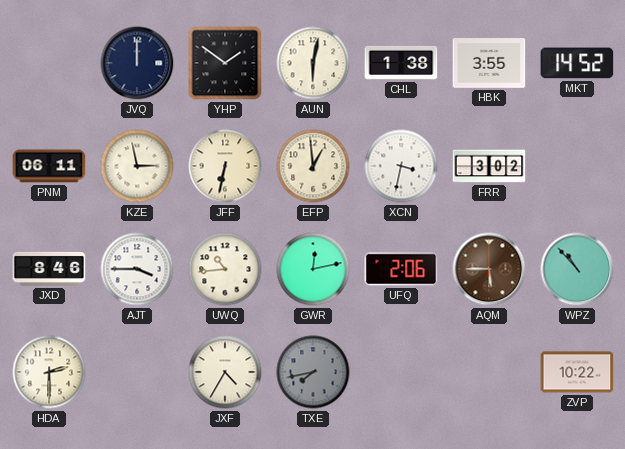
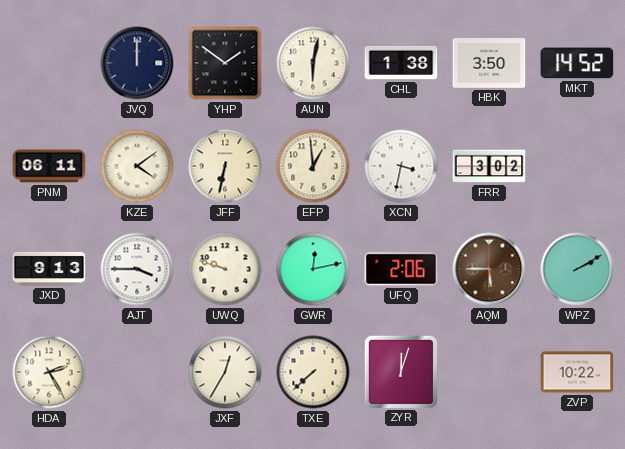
HBK: 3:55 -> 3:50 (489, 63)
KZE: 2:58 -> 4:09 (137, 166)
JXD: 8:46 -> 9:13 (49, 269)
UWQ: 10:44 -> 9:48 (225, 269)
WPZ: 10:53 -> 2:10 (577, 269)
HDA: 2:30 -> 2:25 (49, 372)
JXF: 4:35 -> 12:35 (225, 372)
TXE: 7:43 -> 7:38 (313, 372)
TXE dial: grey -> cream (313, 372)
ZYR: none -> 12:03 (400, 371)
